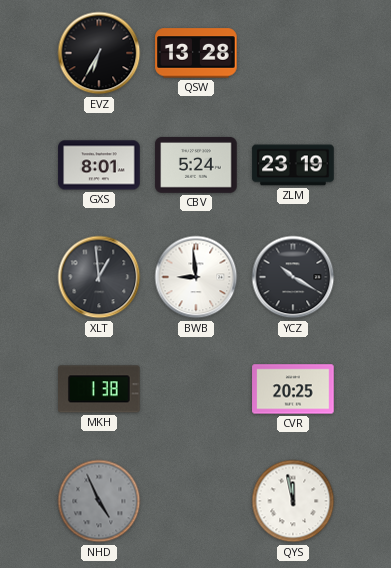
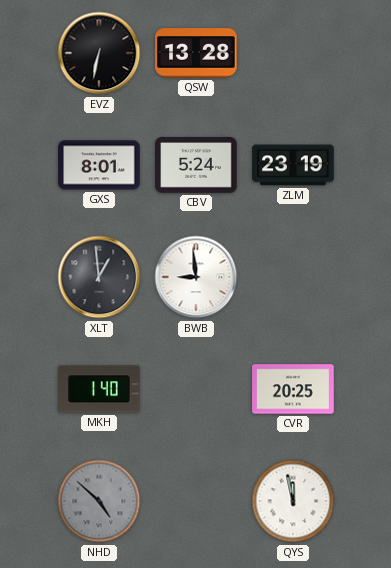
EVZ: 6:35 -> 6:32 (99, 53)
YCZ: 10:20 -> none (293, 277)
MKH: 1:38 -> 1:40 (100, 389)
NHD: 4:56 -> 4:52 (99, 501)
